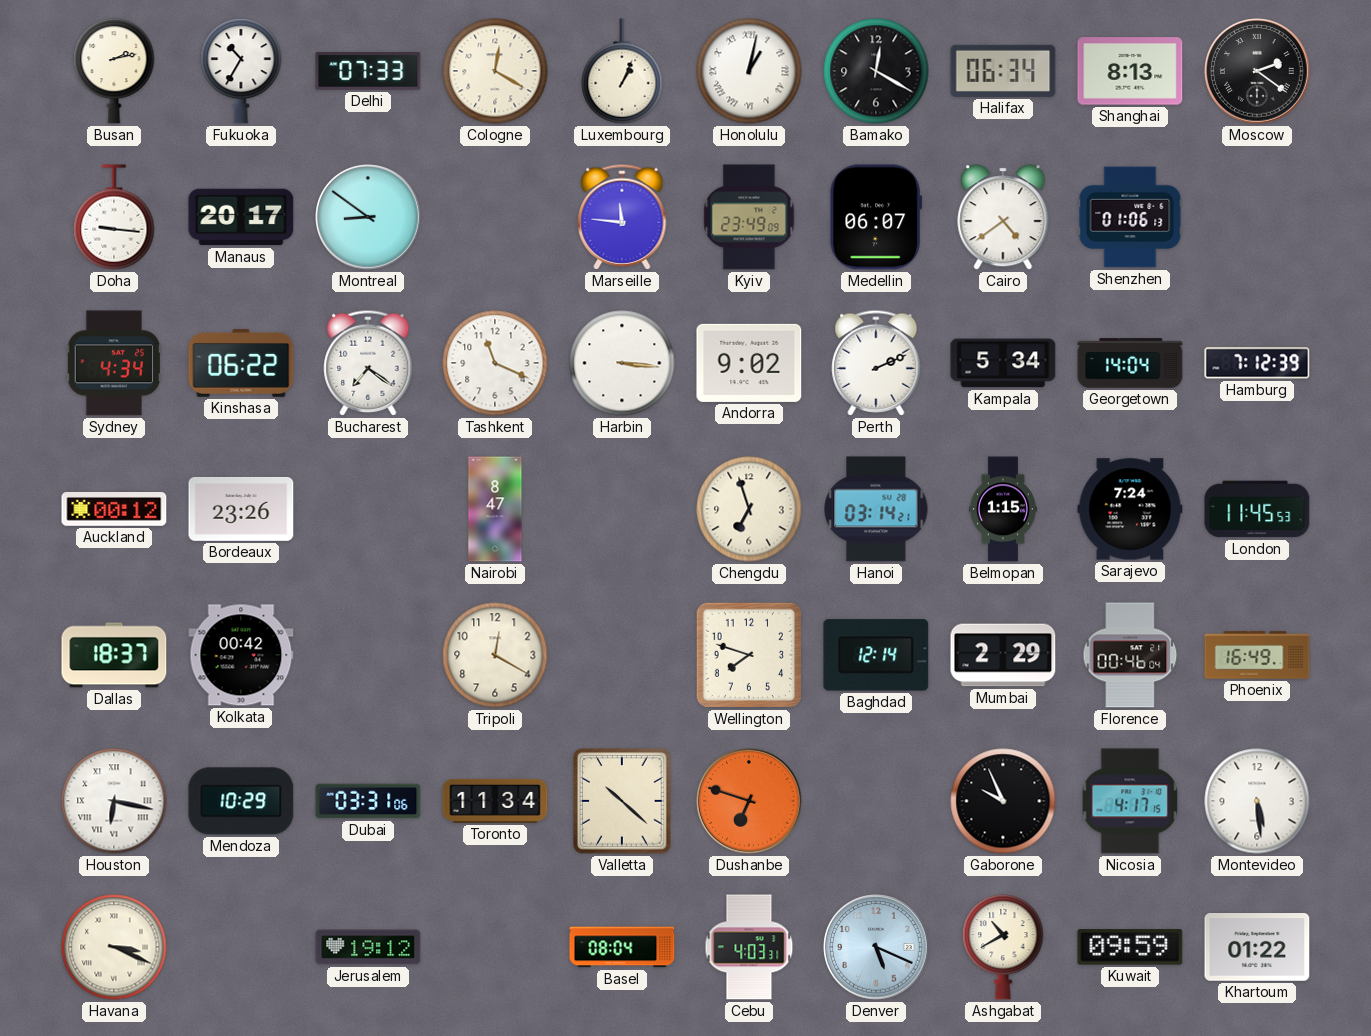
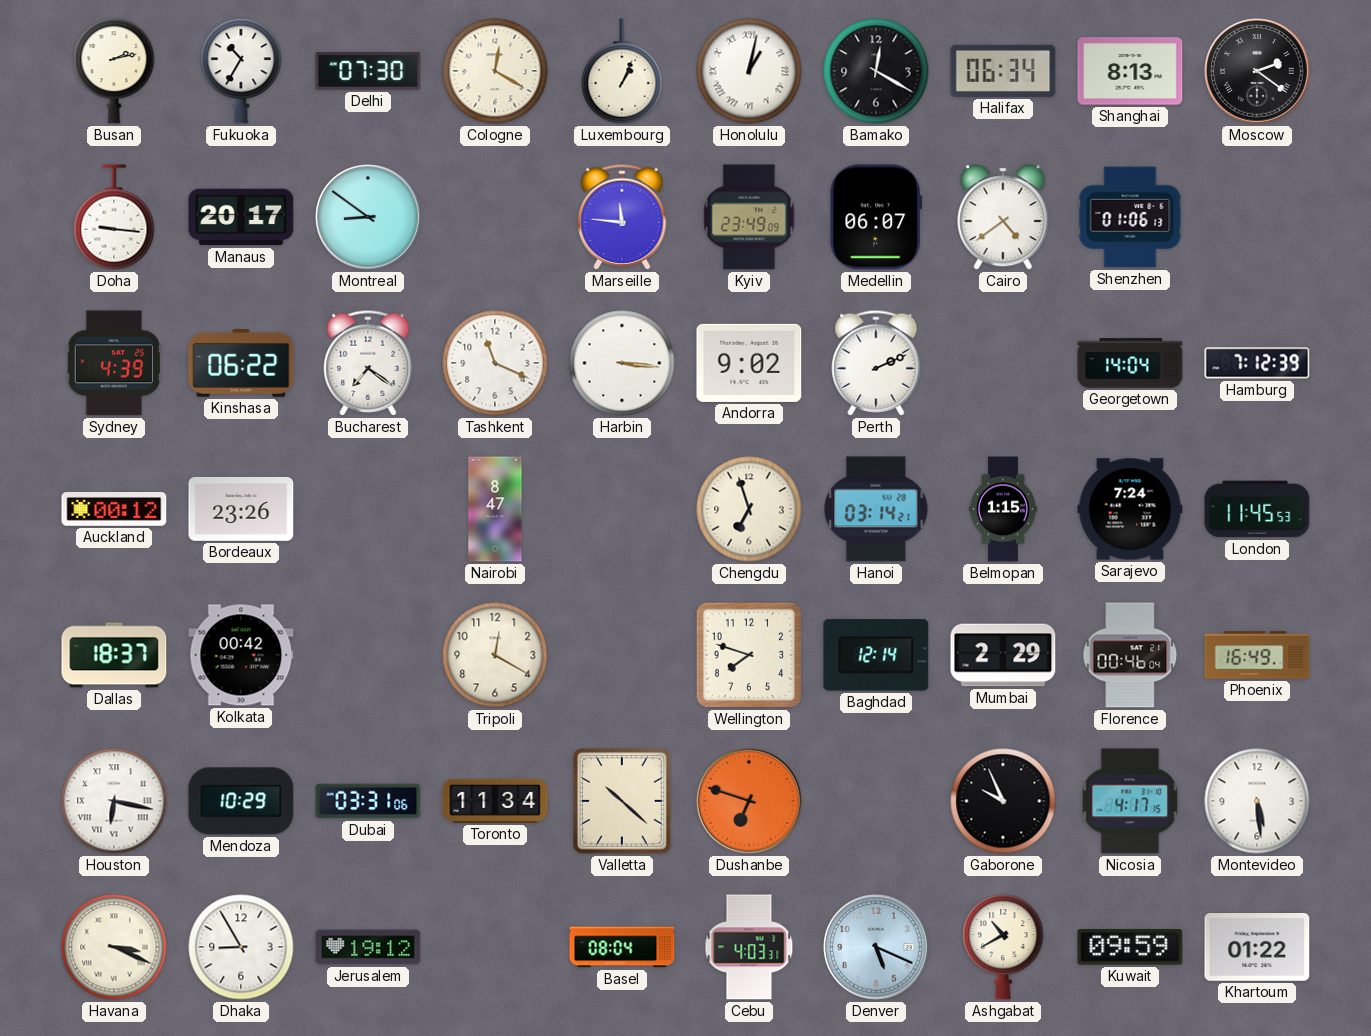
Delhi: 07:33 -> 07:30 (368, 71)
Sydney: 4:34 -> 4:39 (114, 363)
Kampala: 5:34 -> none (1003, 363)
Dhaka: none -> 8:55 (241, 947)
